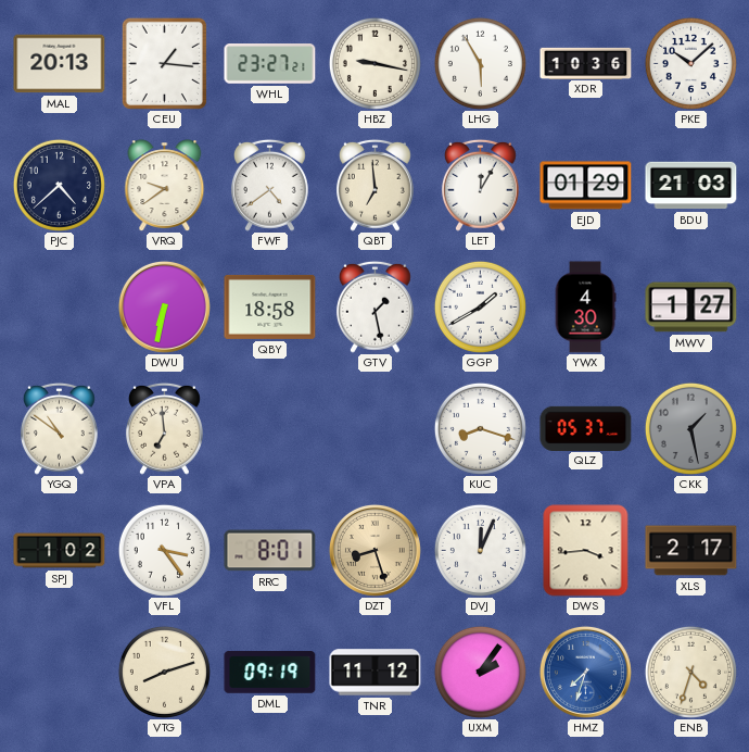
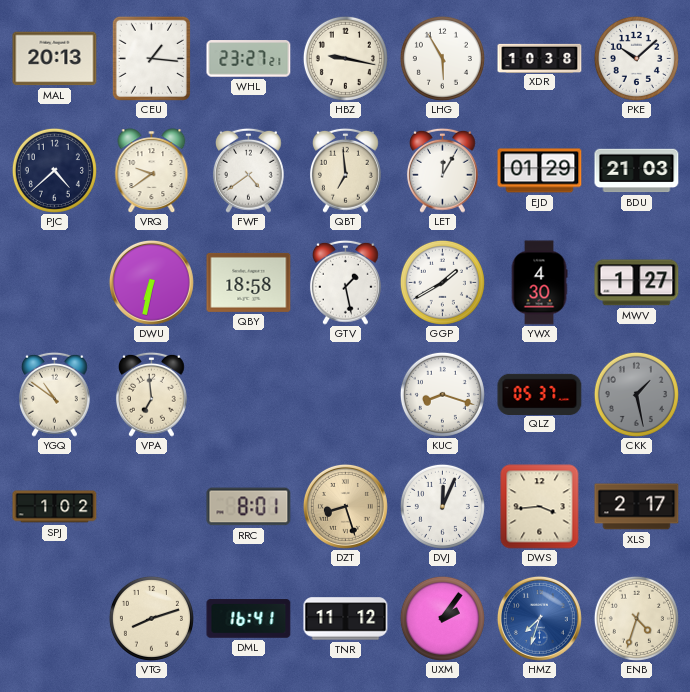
XDR: 10:36 -> 10:38 (540, 58)
VFL: 3:24 -> none (164, 550)
DML: 09:19 -> 16:41 (249, 619)
